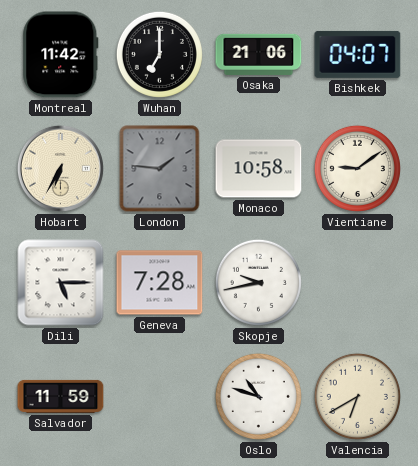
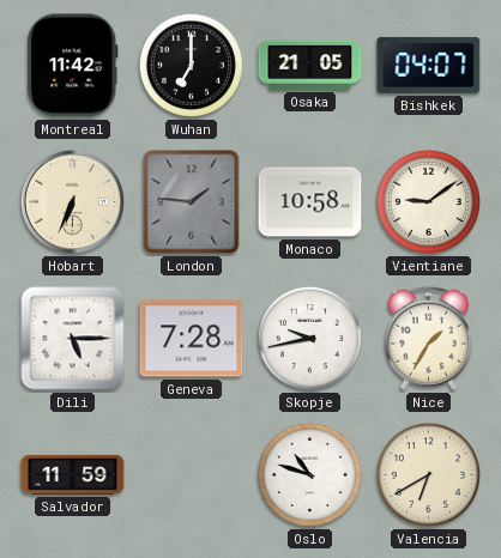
Osaka: 21:06 -> 21:05 (310, 65)
Hobart: 6:35 -> 6:34 (72, 201)
Nice: none -> 1:35 (428, 338)
